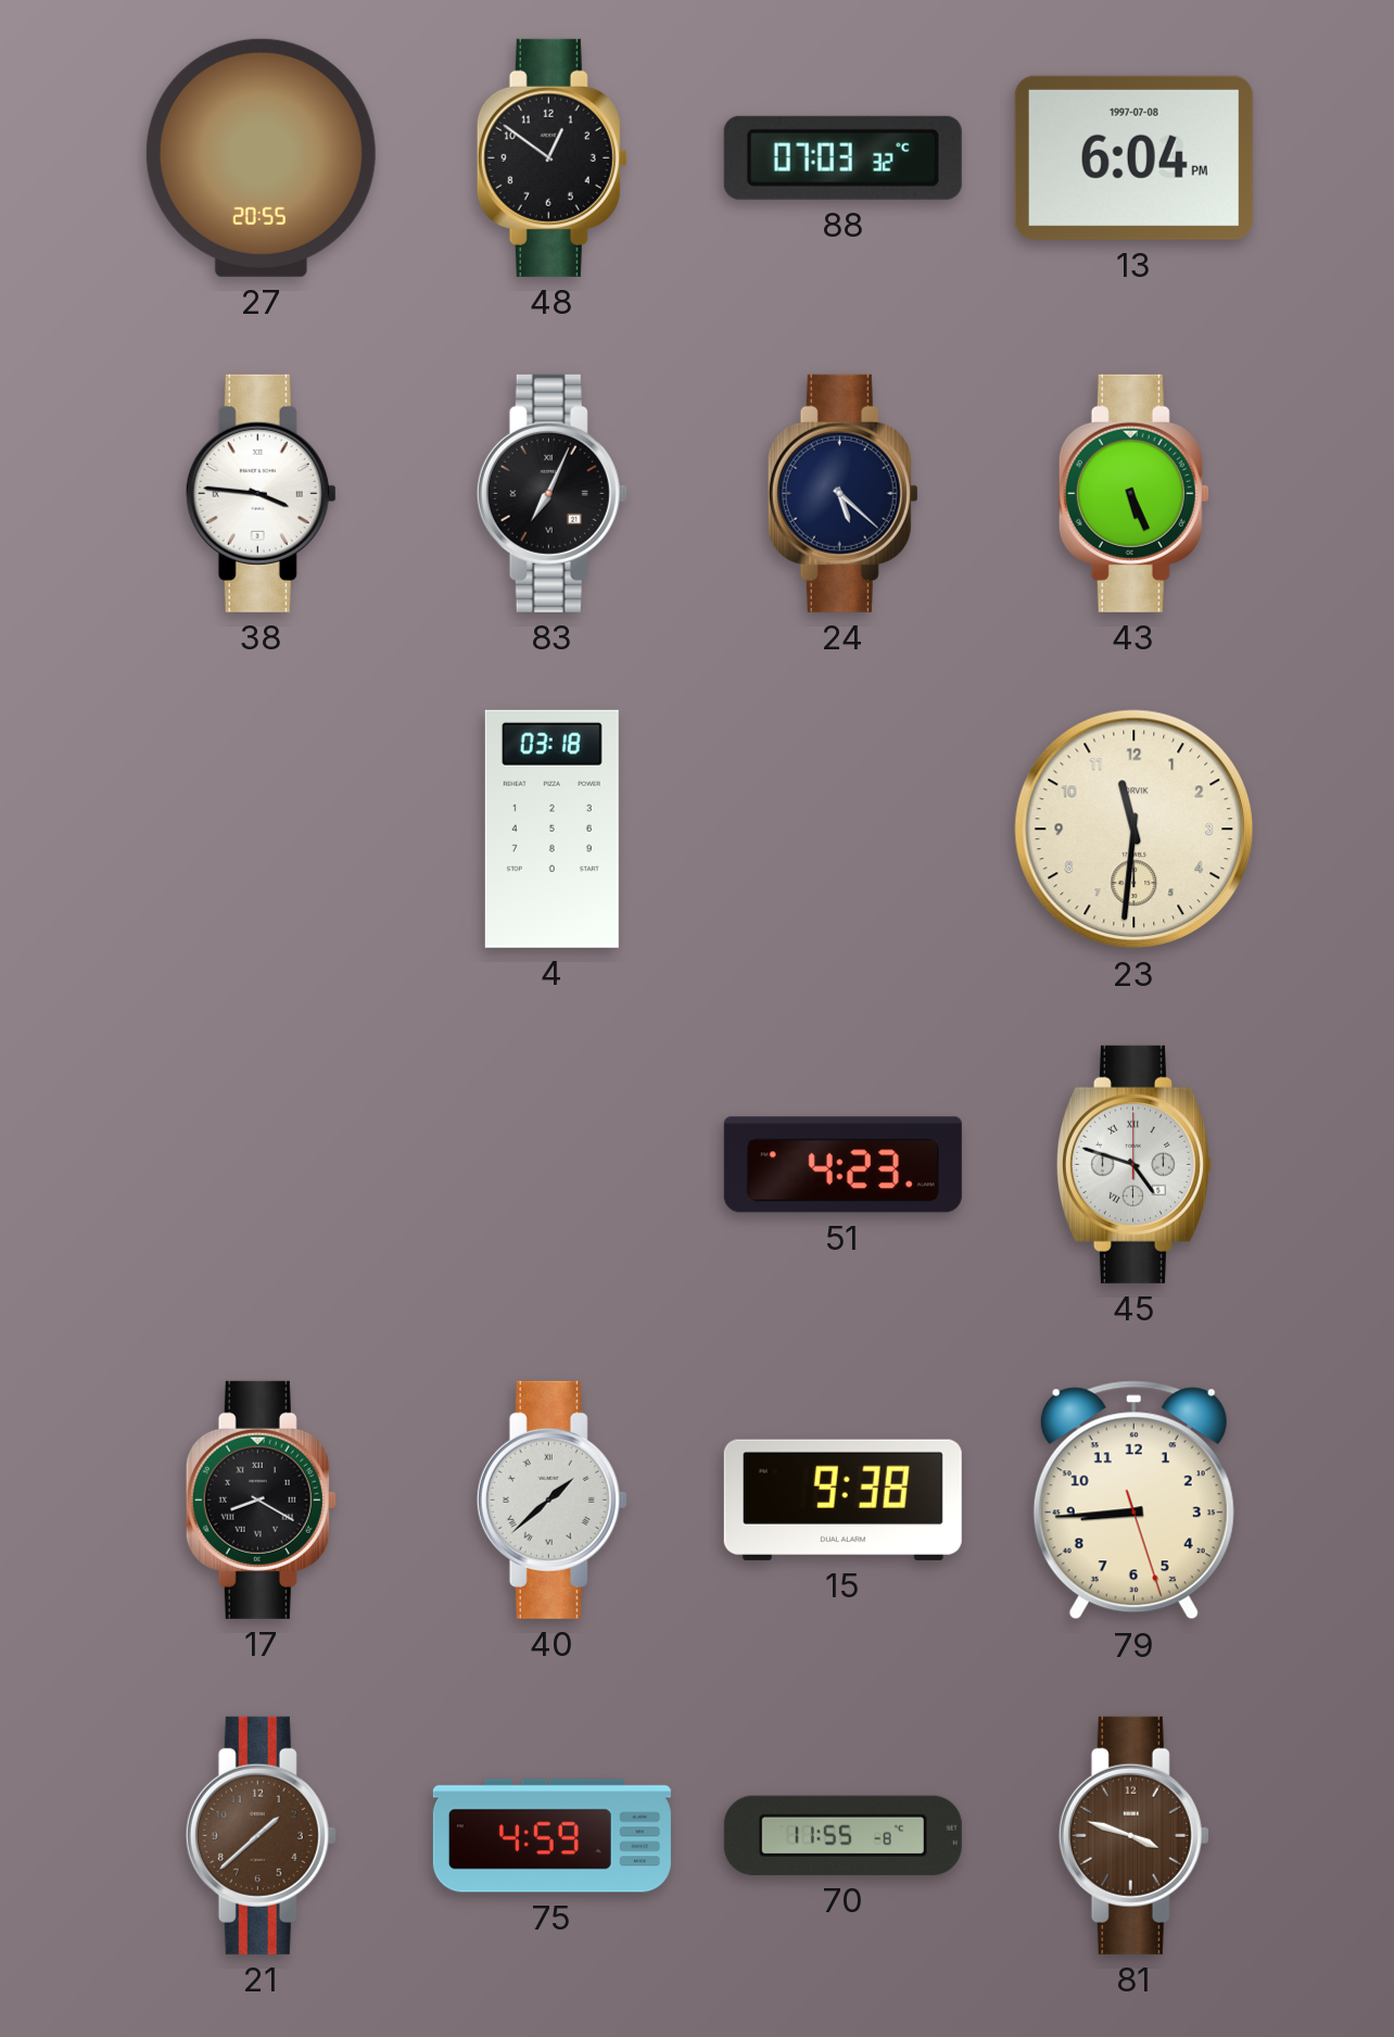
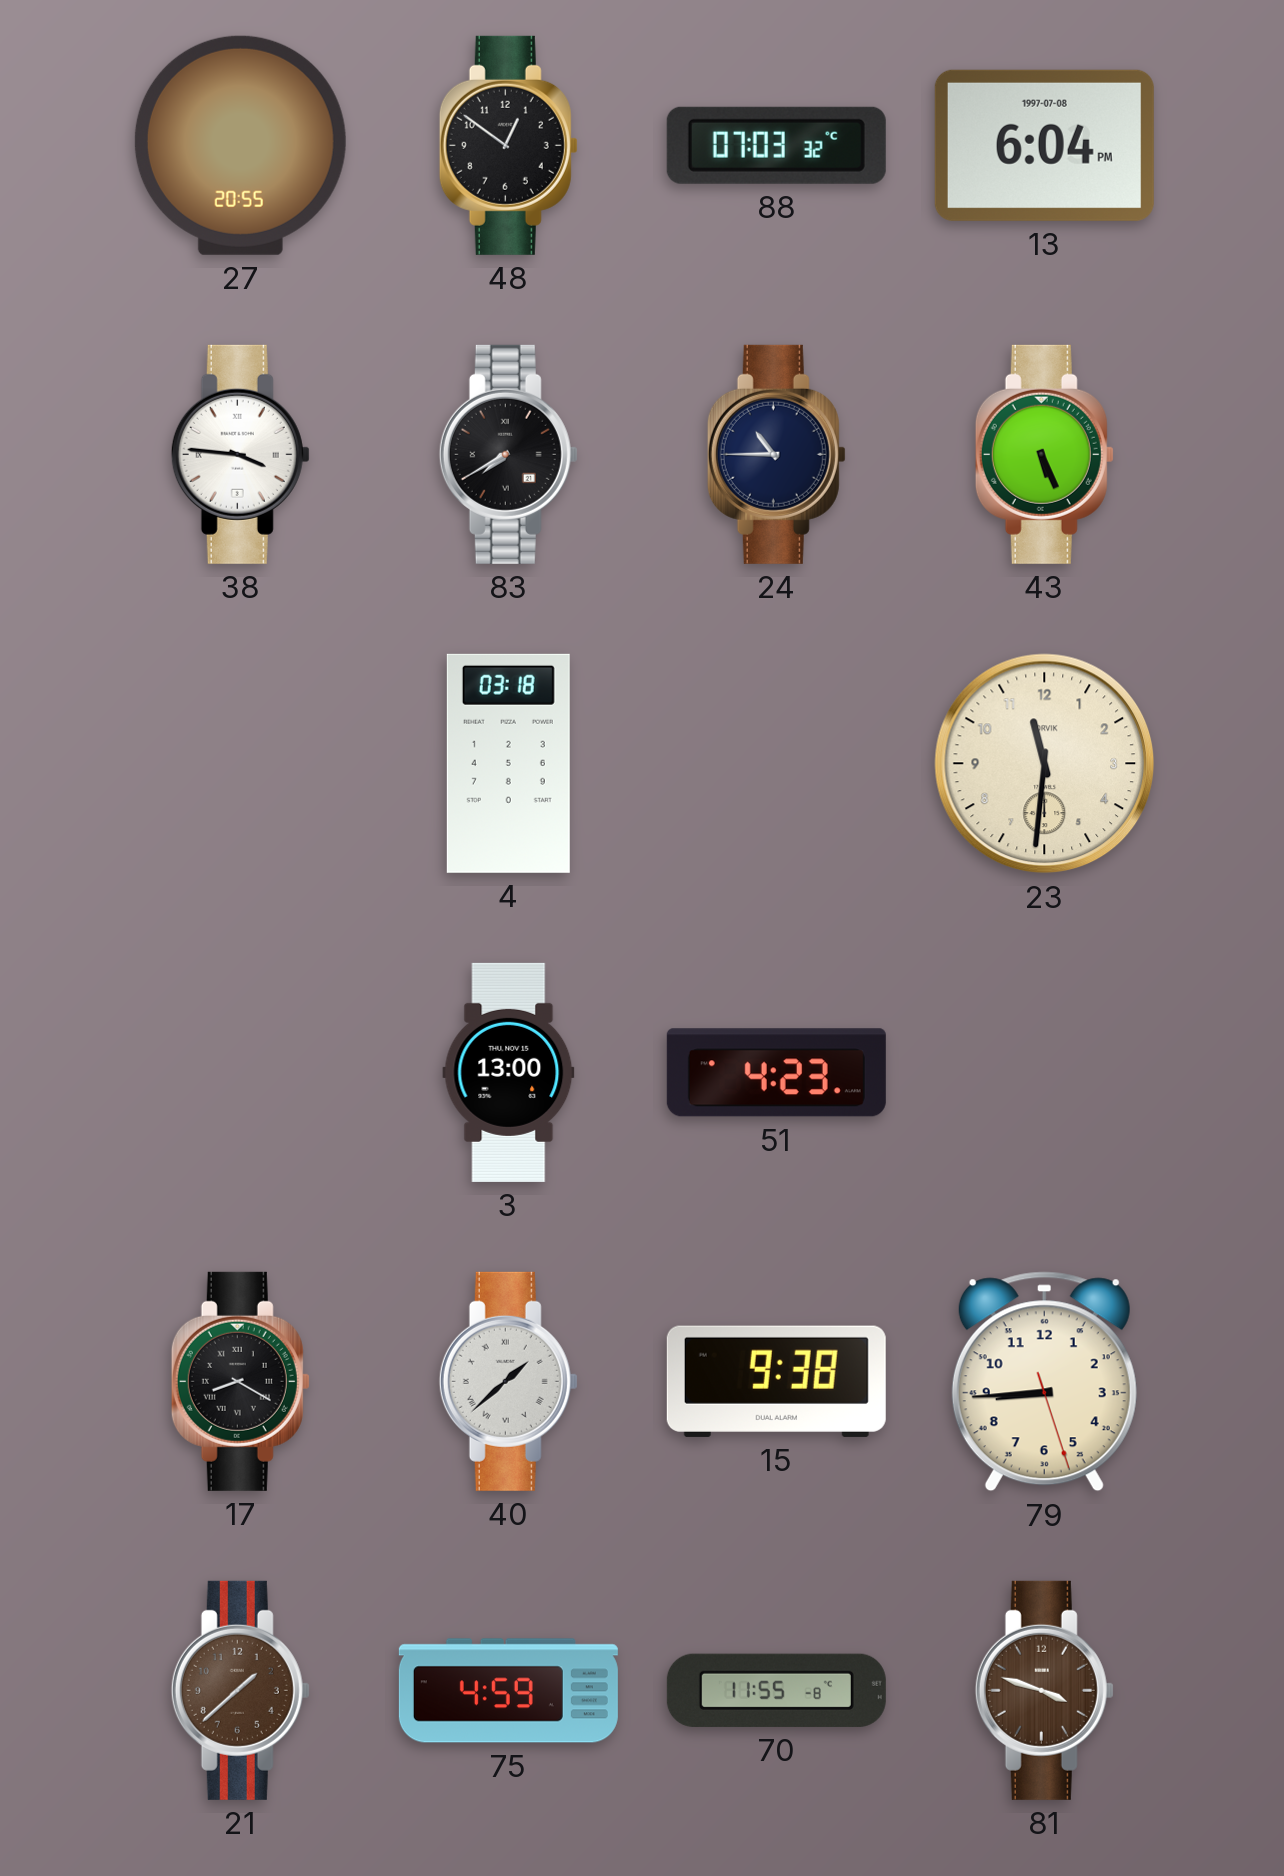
83: 7:04 -> 7:40 (508, 454)
24: 5:22 -> 10:45 (776, 454)
3: none -> 13:00 (509, 1072)
45: 4:48 -> none (1133, 1164)
